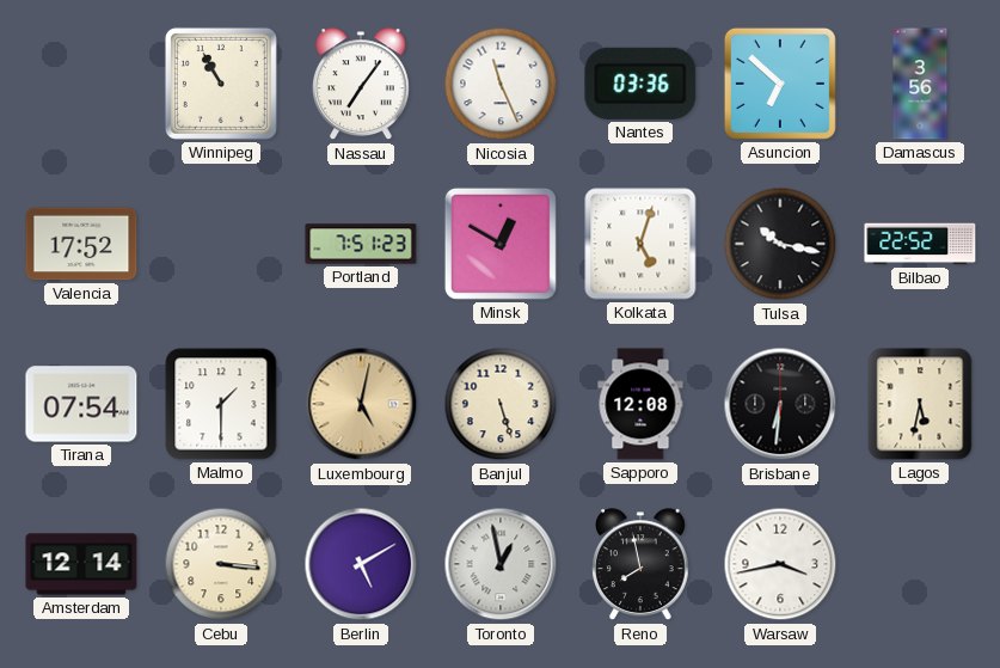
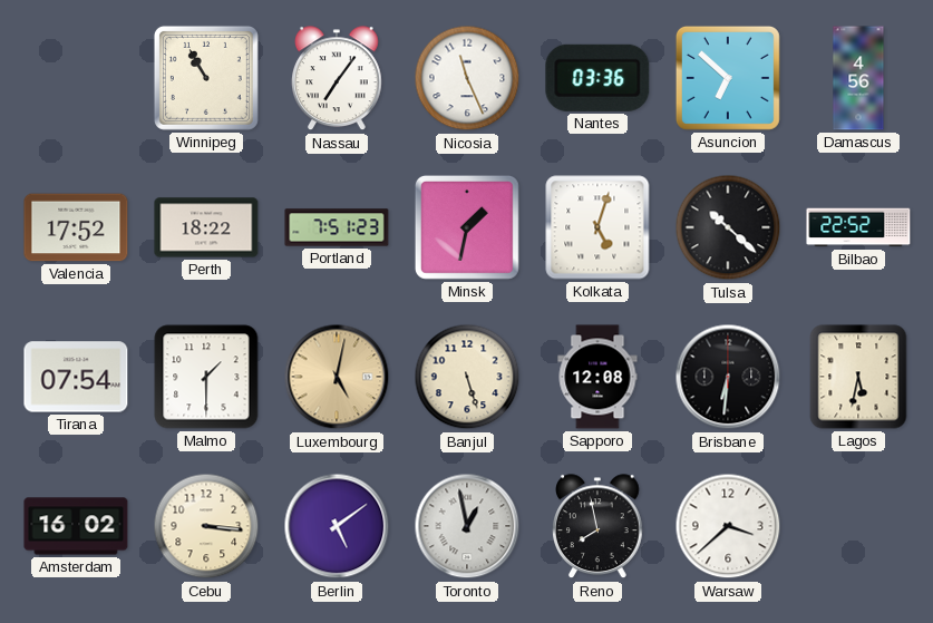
Damascus: 3:56 -> 4:56 (858, 78)
Perth: none -> 18:22 (206, 227)
Minsk: 12:50 -> 1:32 (467, 227)
Tulsa: 10:17 -> 10:22 (728, 227)
Amsterdam: 12:14 -> 16:02 (76, 526)
Berlin: 5:10 -> 5:09 (337, 526)
Warsaw: 3:43 -> 3:38 (728, 526)
